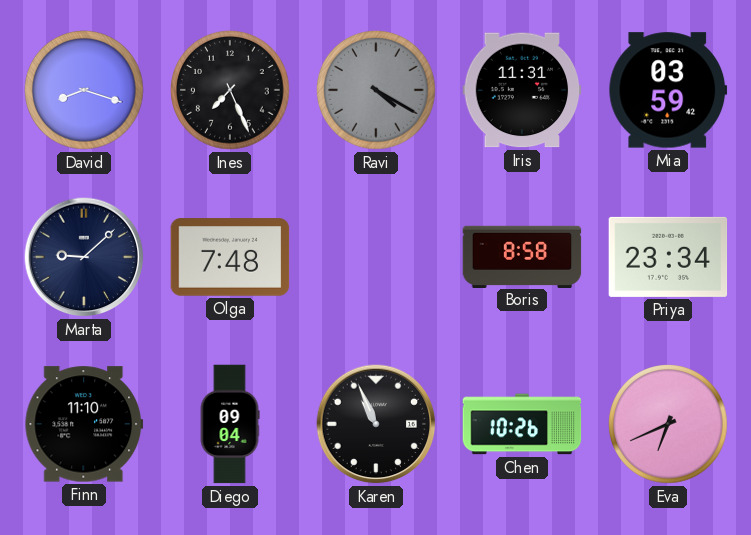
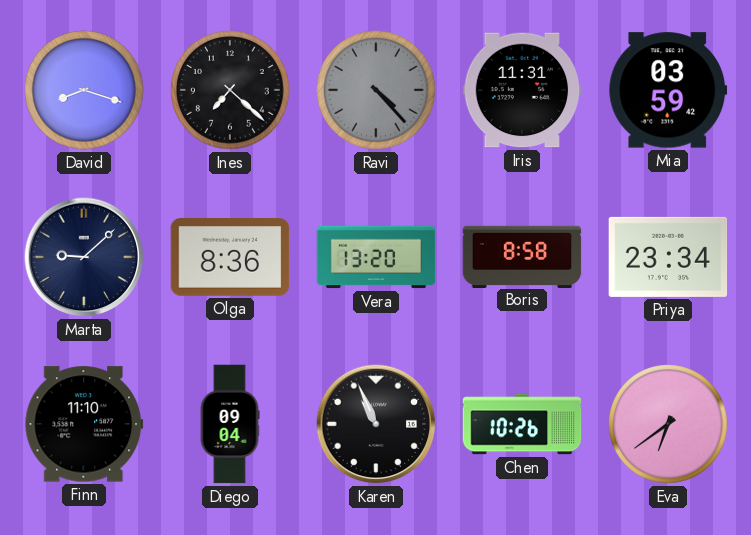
Ines: 7:26 -> 7:22 (231, 91)
Ravi: 4:20 -> 4:23 (377, 91)
Olga: 7:48 -> 8:36 (230, 257)
Vera: none -> 13:20 (376, 257)
Eva: 6:41 -> 6:39 (669, 425)
